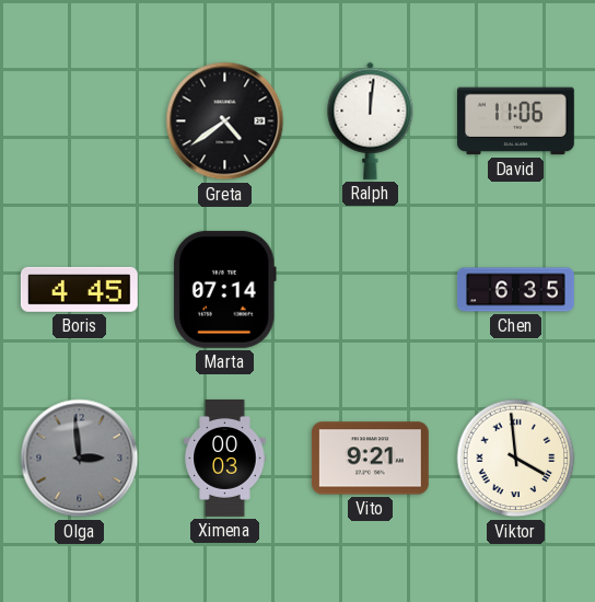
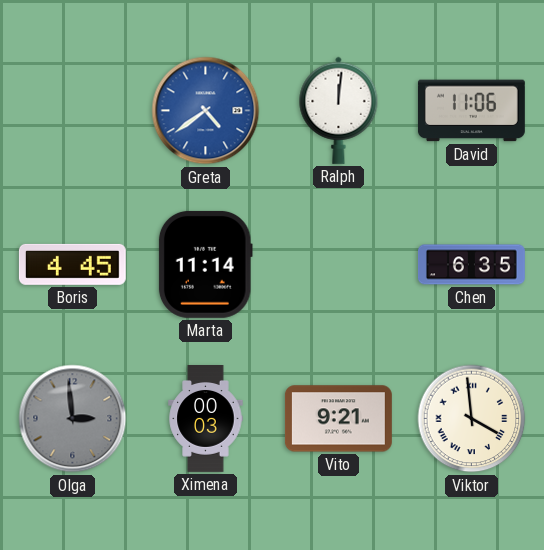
Greta dial: black -> blue (206, 111)
Marta: 07:14 -> 11:14 (205, 264)
